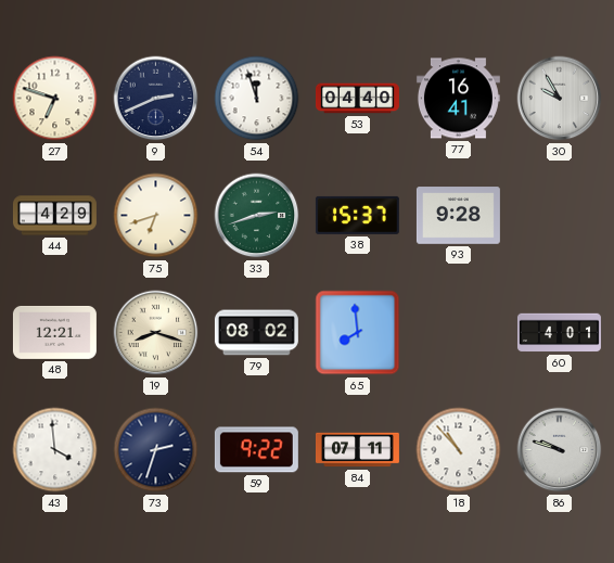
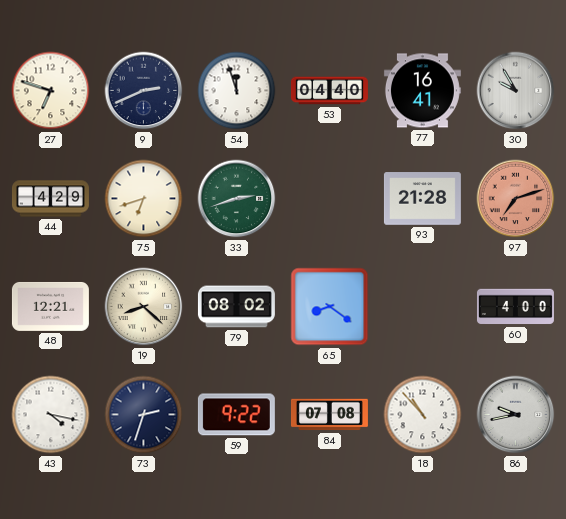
38: 15:37 -> none (357, 215)
93: 9:28 -> 21:28 (422, 199)
97: none -> 7:12 (516, 199)
19: 8:18 -> 8:22 (144, 307)
65: 7:59 -> 8:21 (330, 307)
60: 4:01 -> 4:00 (515, 307)
43: 3:59 -> 4:17 (51, 415)
84: 07:11 -> 07:08 (329, 415)
86: 9:48 -> 9:43 (516, 415)
